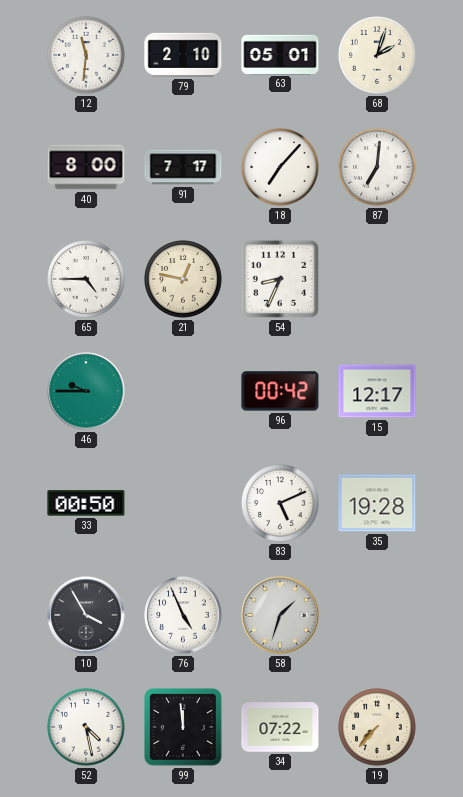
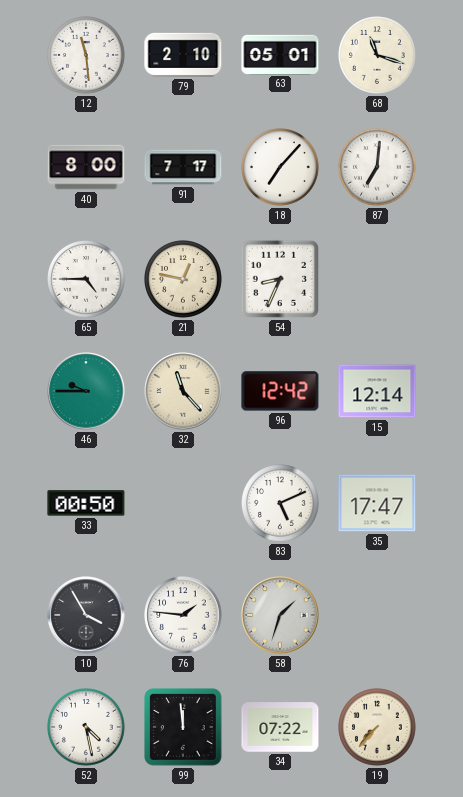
12: 11:31 -> 11:29 (87, 56)
68: 2:03 -> 11:18 (378, 56)
32: none -> 11:23 (183, 391)
96: 00:42 -> 12:42 (280, 391)
15: 12:17 -> 12:14 (377, 391)
35: 19:28 -> 17:47 (377, 503)
76: 4:56 -> 1:46 (183, 615)
